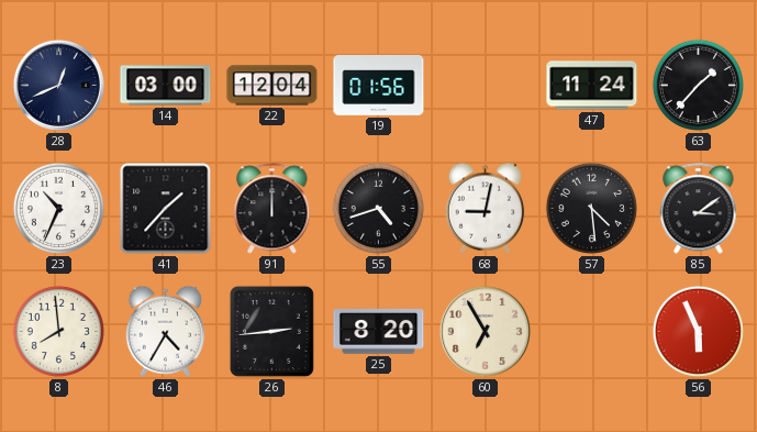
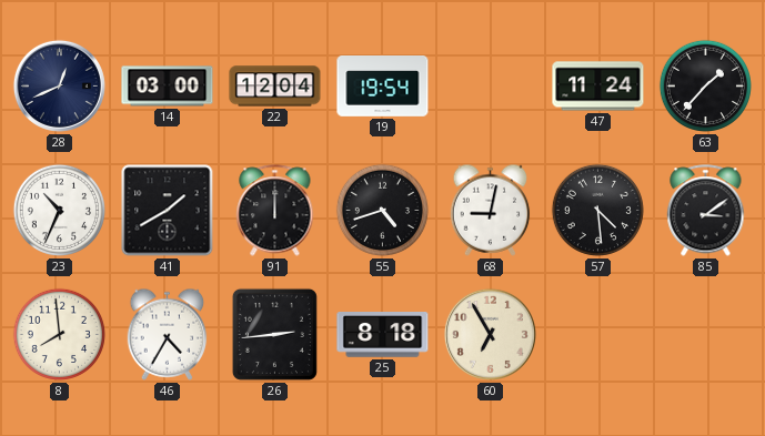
19: 01:56 -> 19:54 (383, 87)
41: 1:37 -> 1:40 (168, 211)
25: 8:20 -> 8:18 (383, 335)
56: 5:56 -> none (698, 331)
